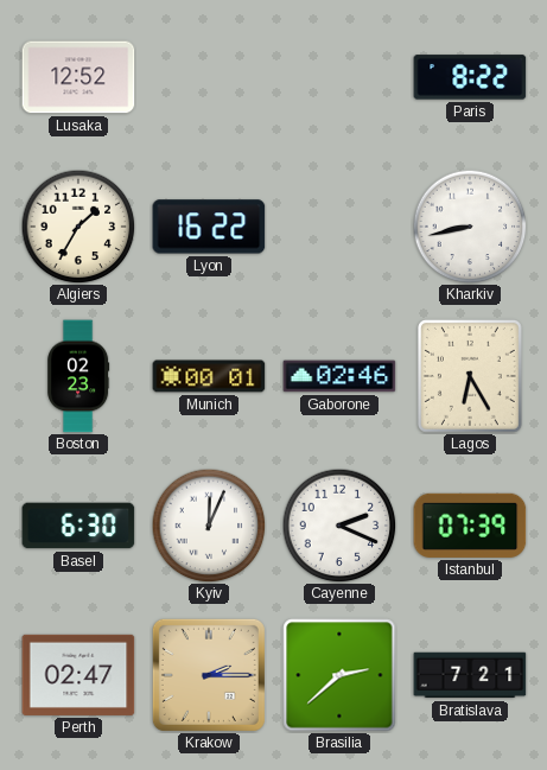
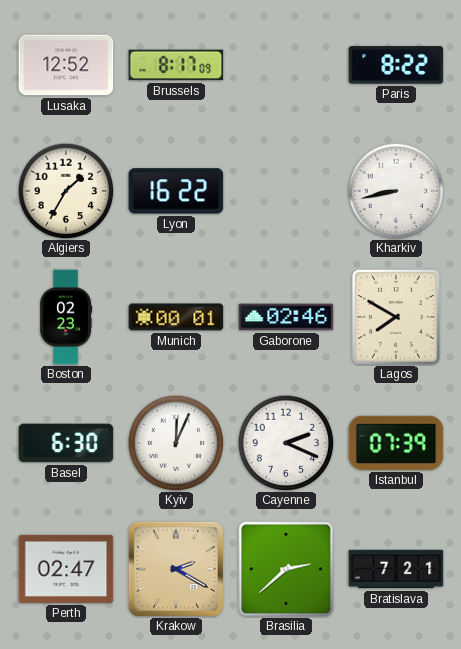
Brussels: none -> 8:17 (176, 65)
Lagos: 6:25 -> 7:50 (396, 317)
Krakow: 2:15 -> 2:20 (176, 569)
